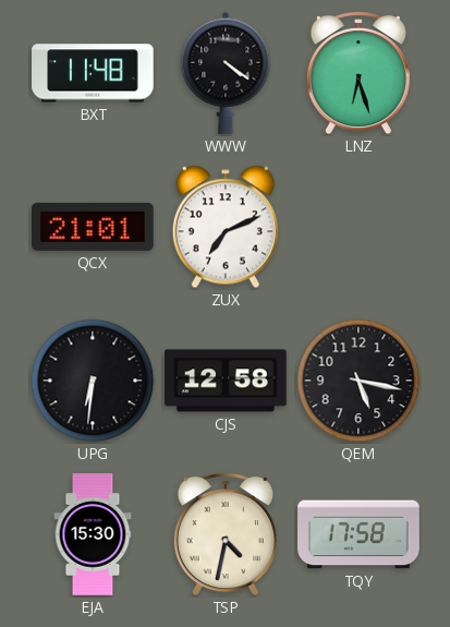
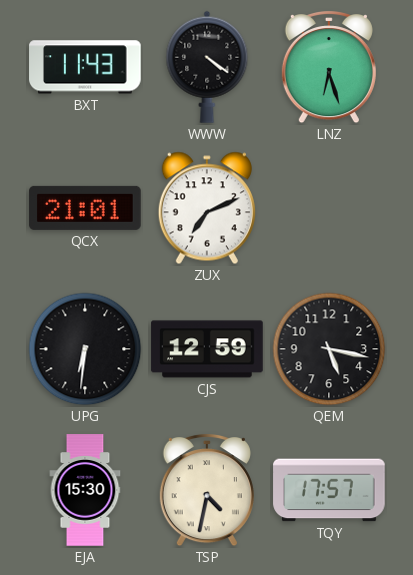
BXT: 11:48 -> 11:43 (85, 67)
CJS: 12:58 -> 12:59 (207, 349)
TQY: 17:58 -> 17:57 (329, 490)
